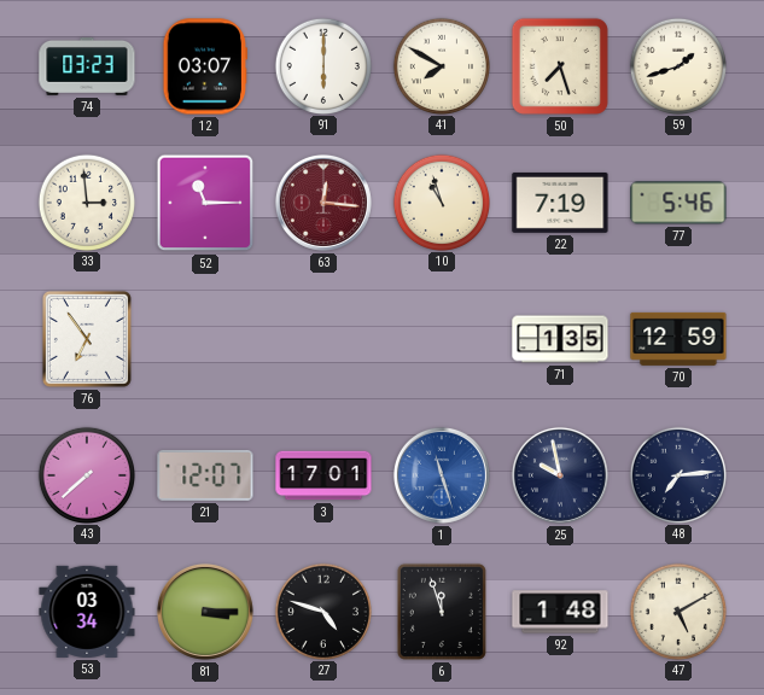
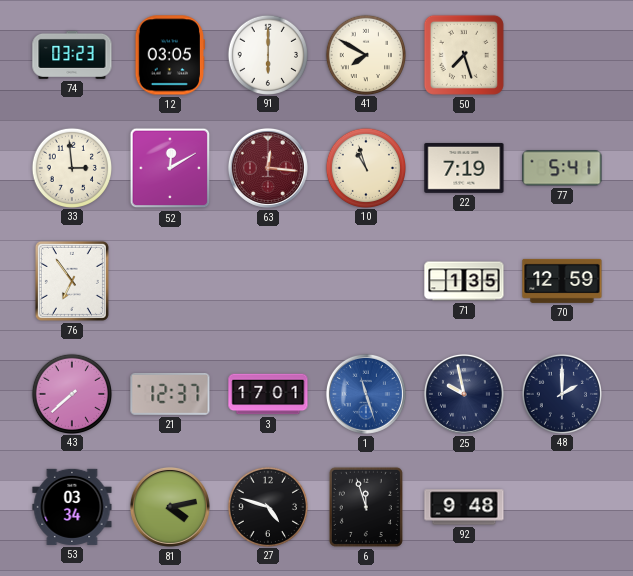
12: 03:07 -> 03:05 (169, 55)
59: 1:42 -> none (677, 65)
52: 11:15 -> 12:10 (170, 168)
77: 5:46 -> 5:41 (562, 168)
21: 12:07 -> 12:37 (170, 394)
48: 7:14 -> 2:00 (561, 393)
81: 3:15 -> 4:13 (170, 507)
92: 1:48 -> 9:48 (464, 507)
47: 5:10 -> none (677, 611)
